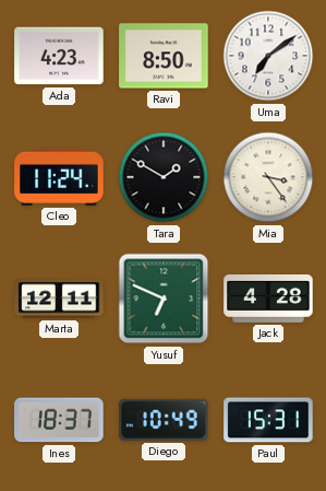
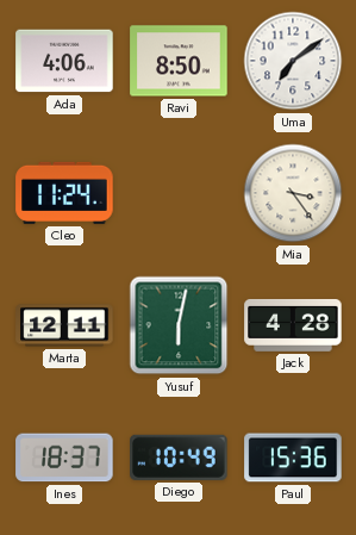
Ada: 4:23 -> 4:06 (64, 61)
Tara: 1:50 -> none (164, 177)
Yusuf: 6:49 -> 6:02 (179, 325)
Paul: 15:31 -> 15:36 (293, 458)
